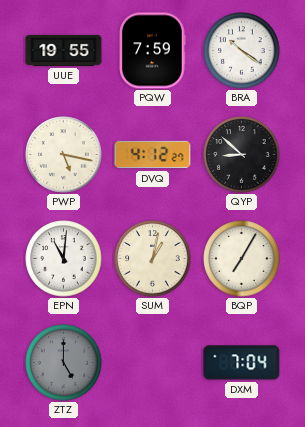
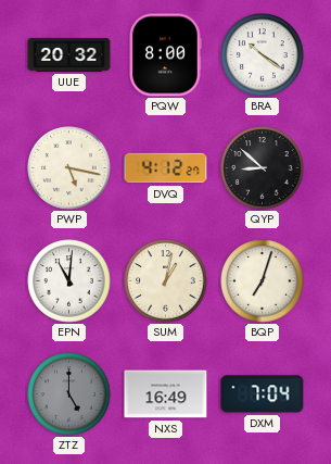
UUE: 19:55 -> 20:32 (69, 54)
PQW: 7:59 -> 8:00 (165, 55)
BQP: 7:05 -> 7:03 (263, 281)
NXS: none -> 16:49 (166, 394)
